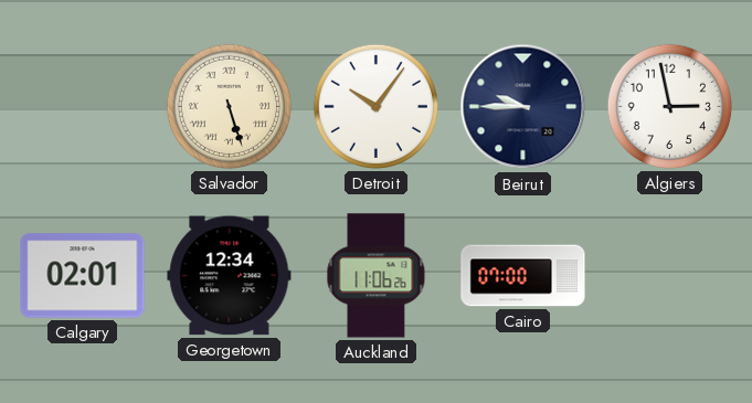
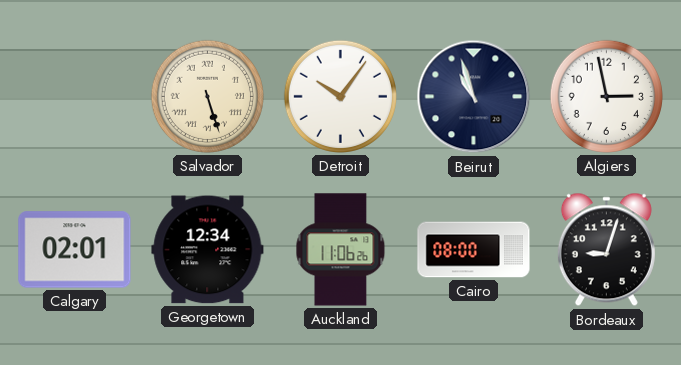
Beirut: 9:45 -> 10:57 (474, 97)
Cairo: 07:00 -> 08:00 (474, 250)
Bordeaux: none -> 9:03 (606, 250)
